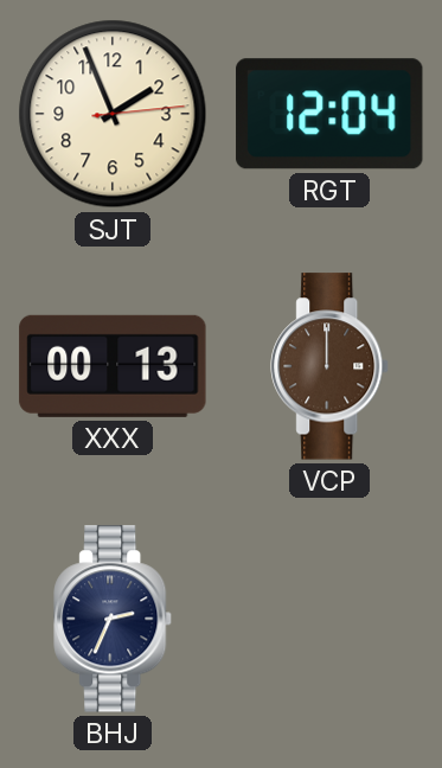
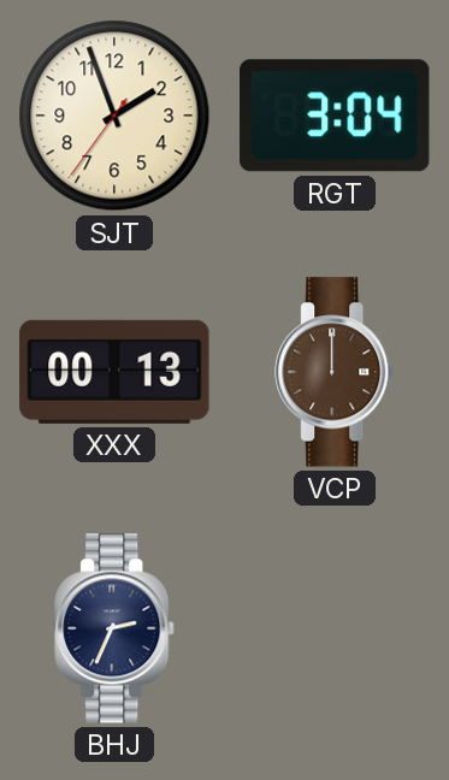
SJT: 1:56:14 -> 1:56:36 (114, 116)
RGT: 12:04 -> 3:04 (336, 116)
